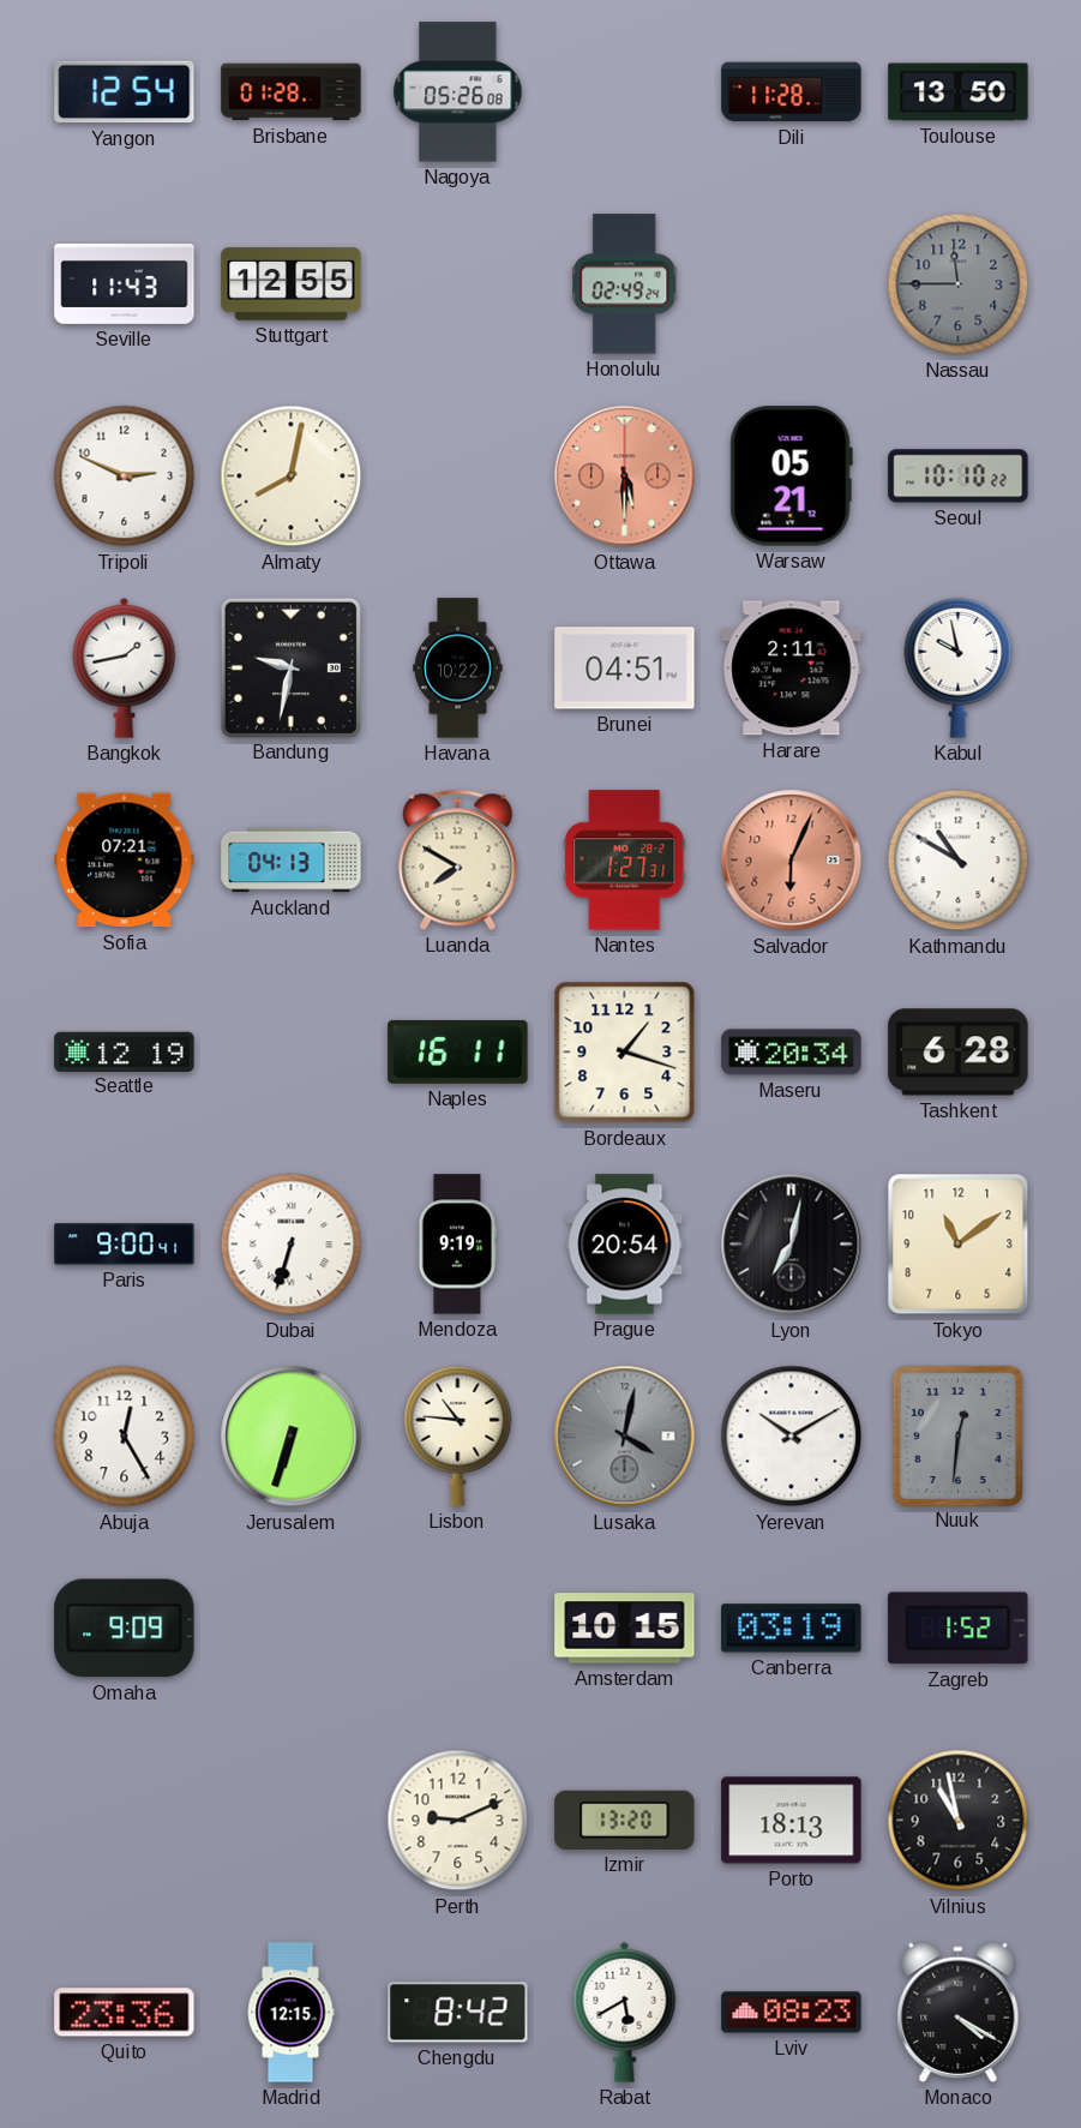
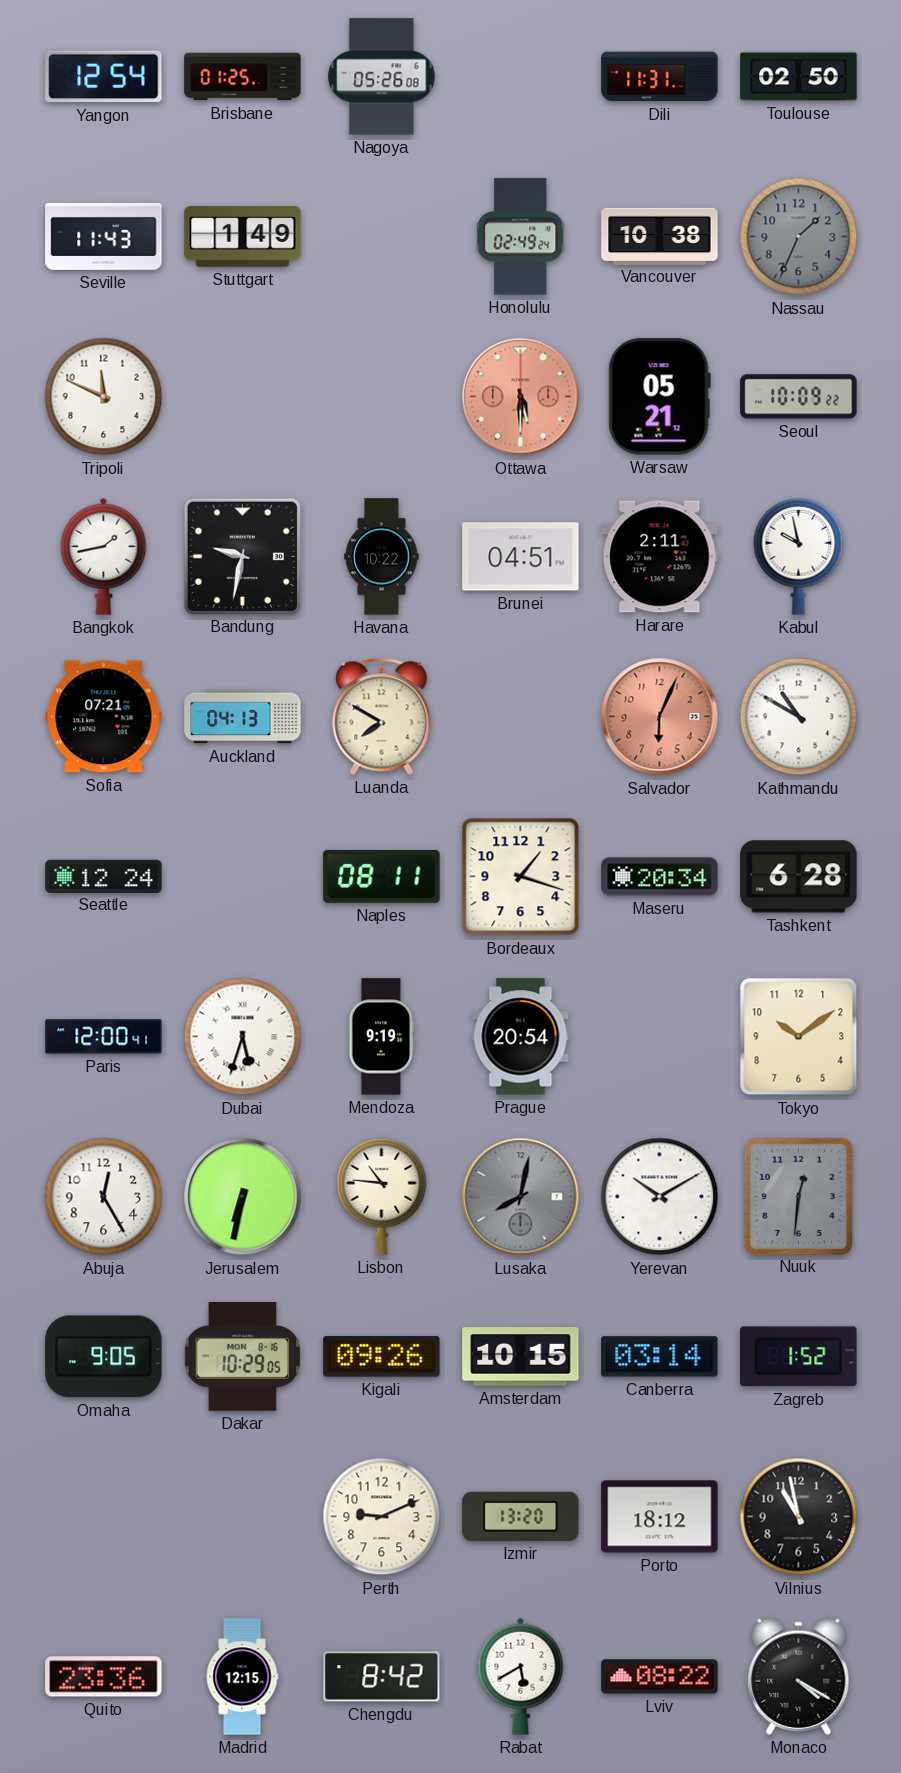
Brisbane: 01:28 -> 01:25 (243, 77)
Dili: 11:28 -> 11:31 (660, 77)
Toulouse: 13:50 -> 02:50 (799, 77)
Stuttgart: 12:55 -> 1:49 (243, 237)
Vancouver: none -> 10:38 (660, 236)
Nassau: 11:45 -> 1:34 (799, 237)
Tripoli: 2:49 -> 11:49 (104, 397)
Almaty: 8:02 -> none (292, 476)
Seoul: 10:10 -> 10:09 (799, 397)
Nantes: 1:27 -> none (625, 861)
Seattle: 12:19 -> 12:24 (104, 876)
Naples: 16:11 -> 08:11 (382, 876)
Paris: 9:00 -> 12:00 (104, 1037)
Dubai: 6:33 -> 5:33 (243, 1037)
Lyon: 7:02 -> none (792, 1245)
Tokyo: 11:09 -> 10:09 (799, 1037)
Jerusalem: 6:33 -> 6:32 (243, 1197)
Lusaka: 4:02 -> 8:02 (521, 1197)
Omaha: 9:09 -> 9:05 (104, 1357)
Dakar: none -> 10:29 (243, 1357)
Kigali: none -> 09:26 (382, 1357)
Canberra: 03:19 -> 03:14 (660, 1357)
Porto: 18:13 -> 18:12 (660, 1517)
Lviv: 08:23 -> 08:22 (660, 1677)
